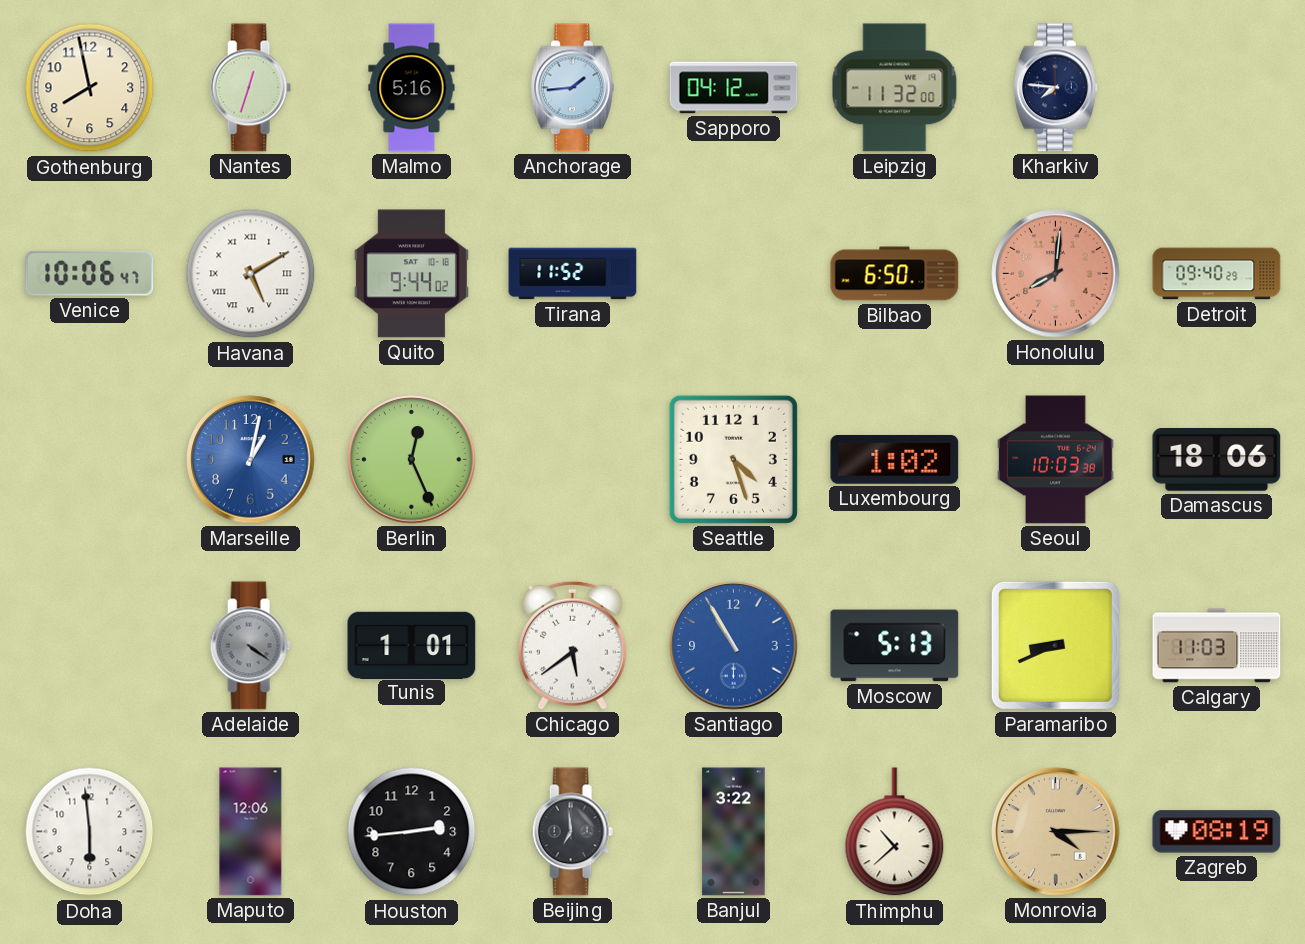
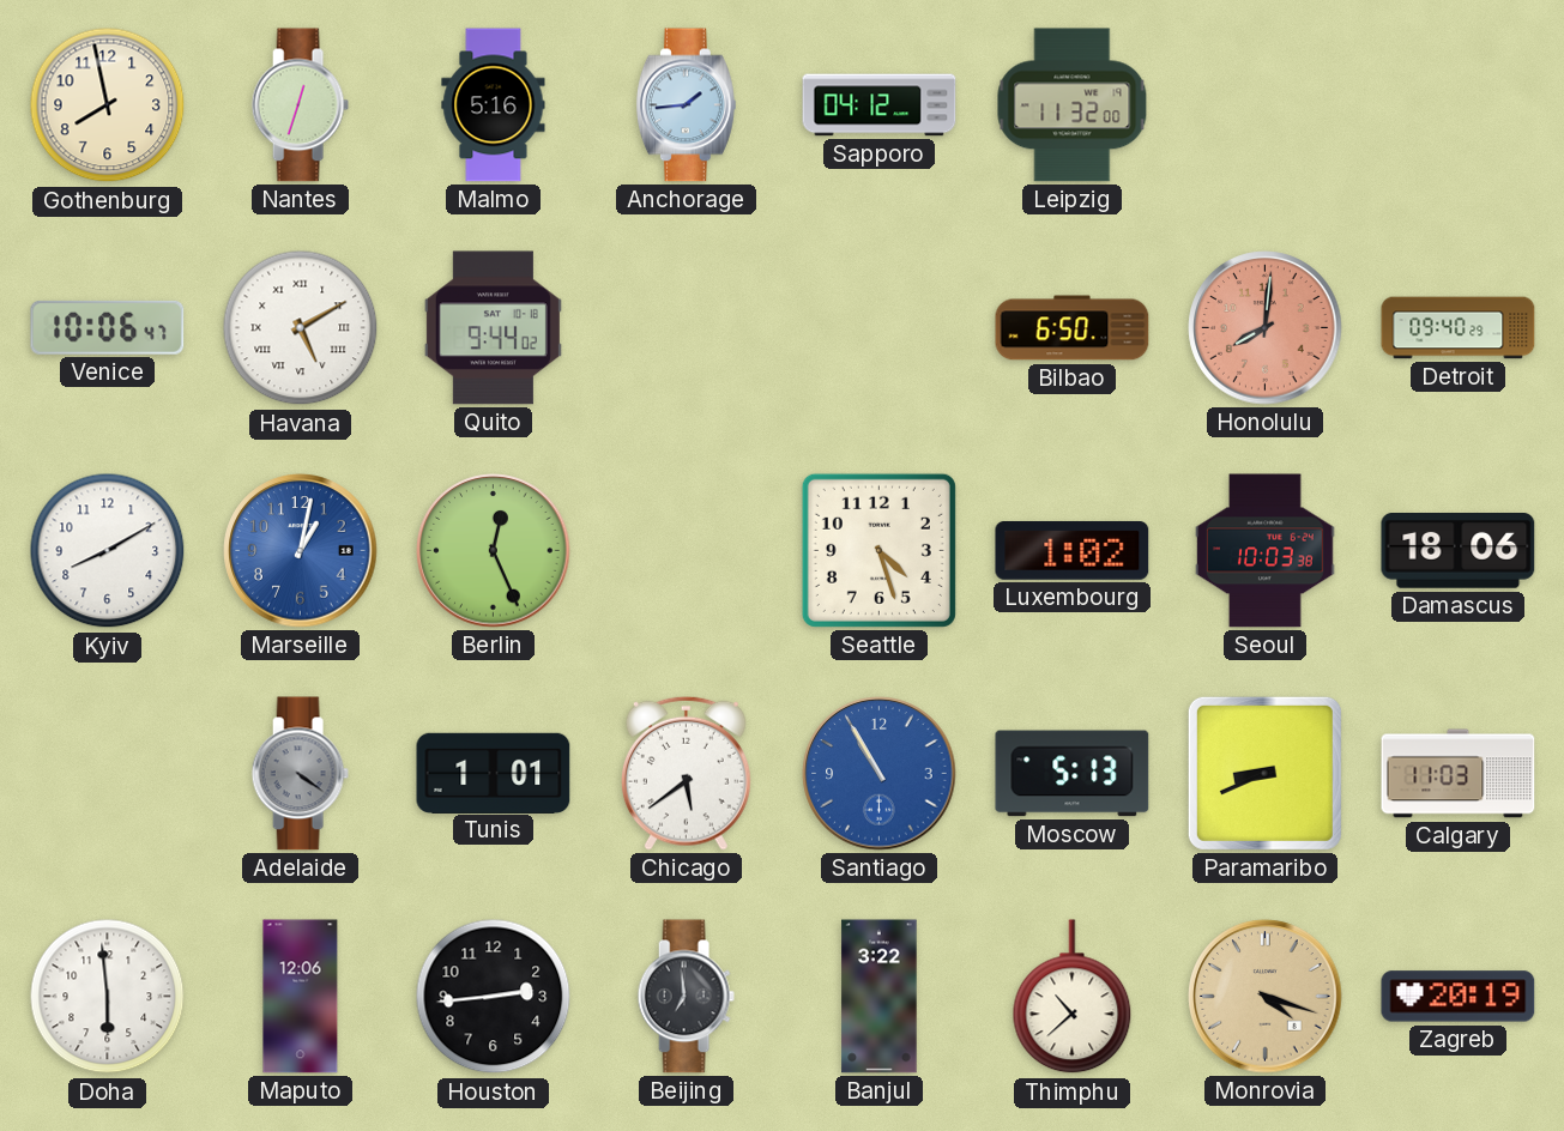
Kharkiv: 7:46 -> none (1055, 88)
Tirana: 11:52 -> none (573, 274)
Kyiv: none -> 8:10 (108, 551)
Monrovia: 4:15 -> 4:18 (1266, 997)
Zagreb: 08:19 -> 20:19 (1459, 997)
